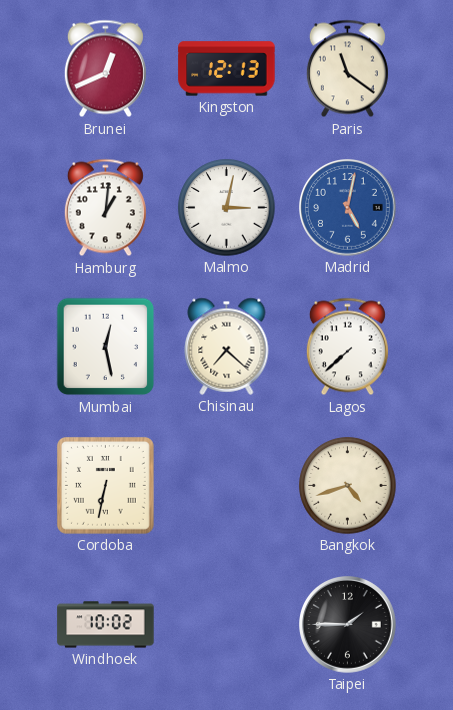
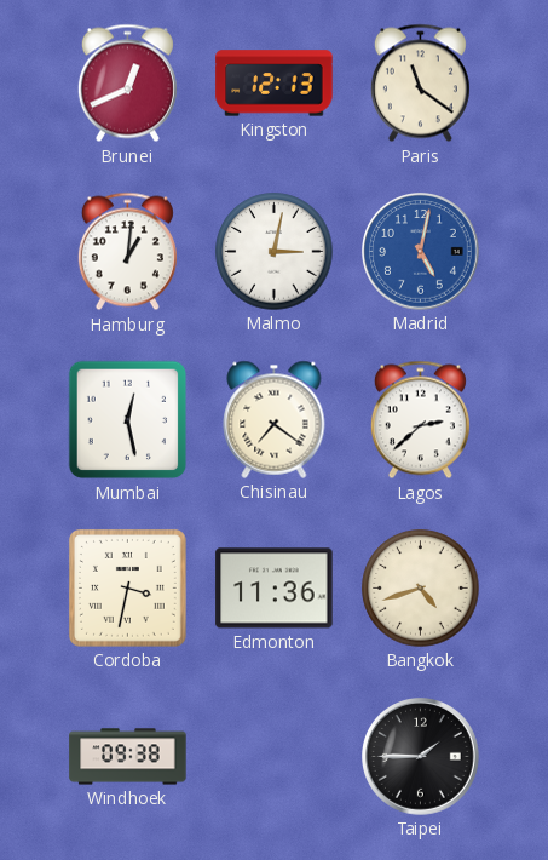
Chisinau: 7:22 -> 7:21 (275, 419)
Lagos: 7:38 -> 2:38 (420, 420)
Cordoba: 6:32 -> 3:32 (127, 587)
Edmonton: none -> 11:36 (275, 589)
Windhoek: 10:02 -> 09:38 (128, 757)
